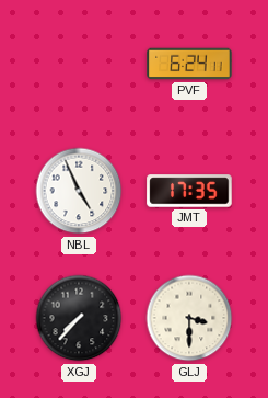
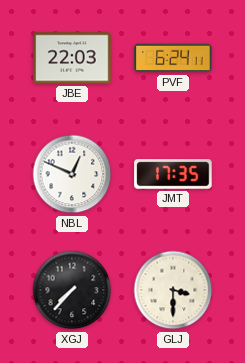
JBE: none -> 22:03 (72, 58)
NBL: 4:56 -> 12:49 (72, 174)
